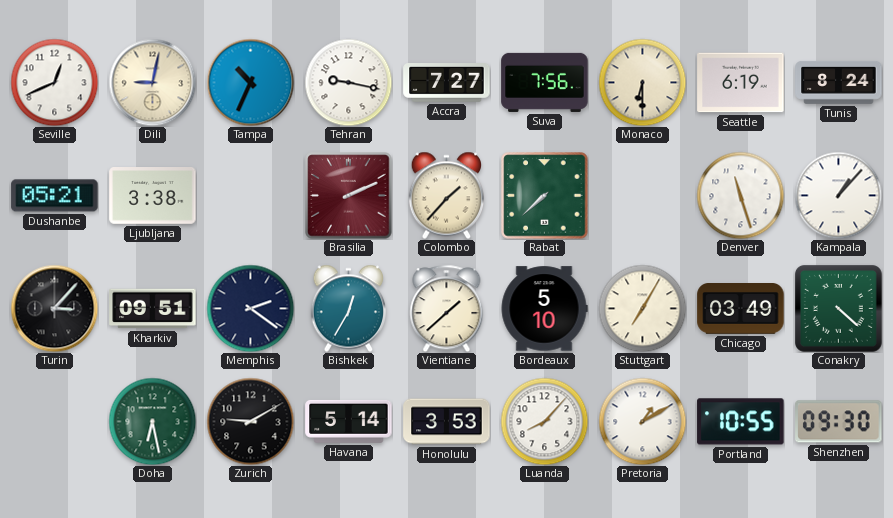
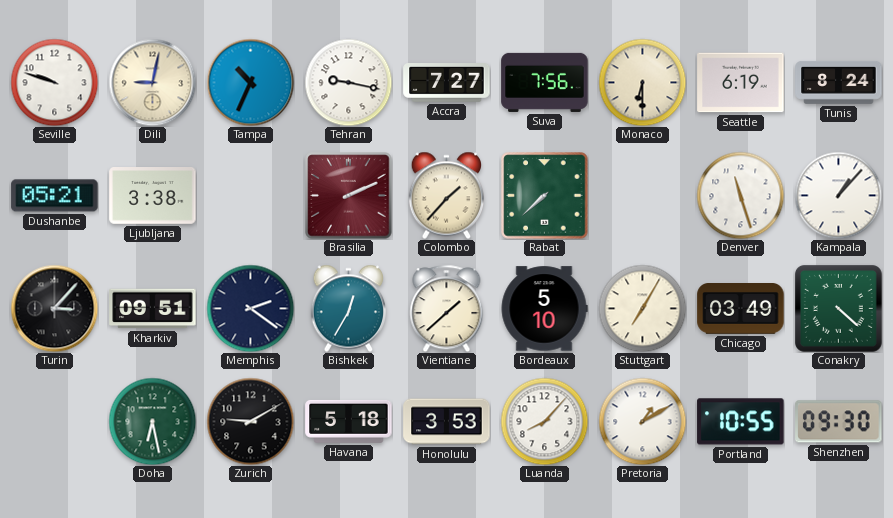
Seville: 12:41 -> 9:48 (54, 82)
Havana: 5:14 -> 5:18 (349, 421)
